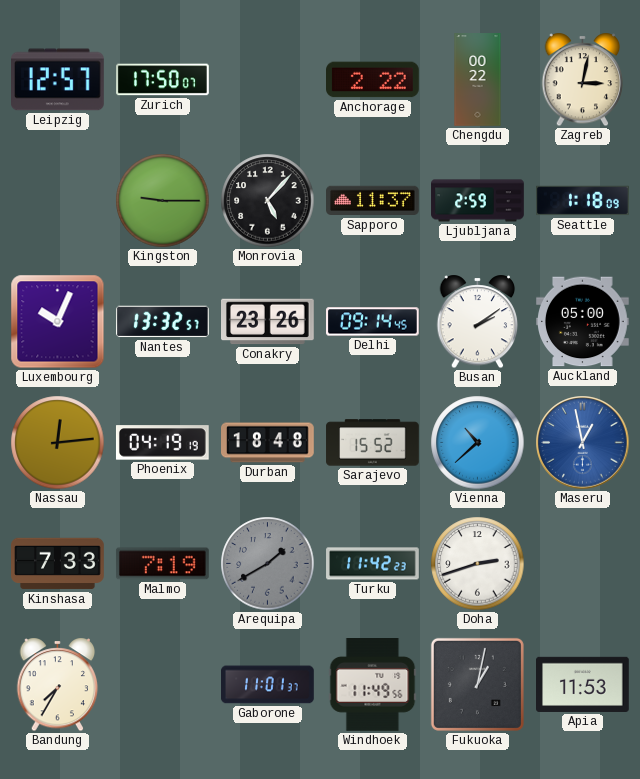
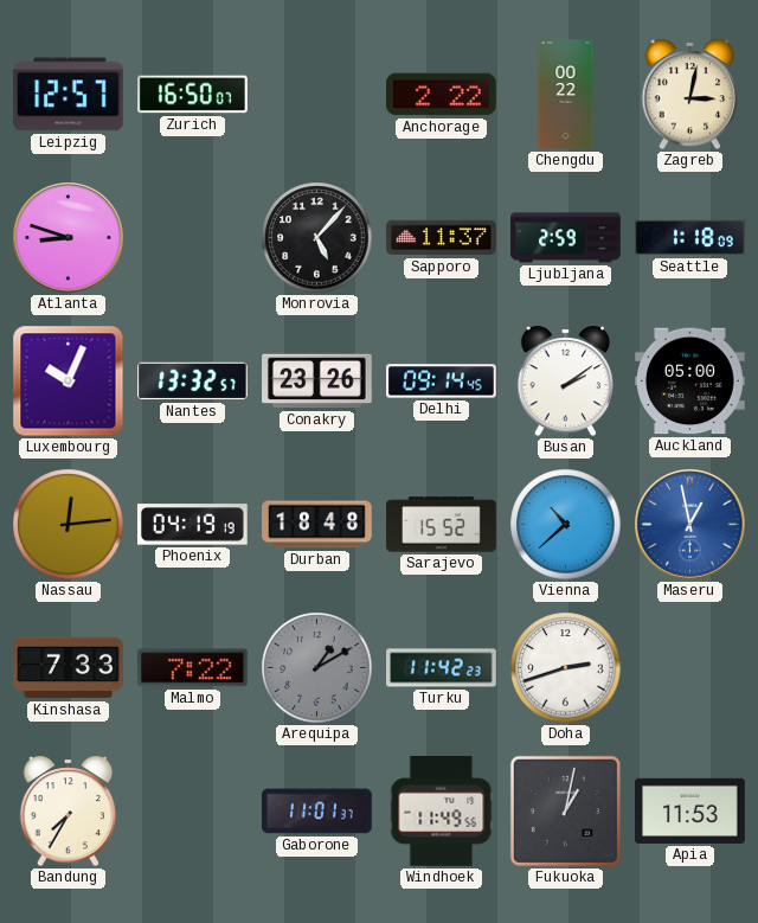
Zurich: 17:50 -> 16:50 (193, 95)
Atlanta: none -> 8:48 (69, 238)
Kingston: 9:15 -> none (163, 201)
Malmo: 7:19 -> 7:22 (193, 668)
Arequipa: 1:40 -> 1:10 (317, 668)
